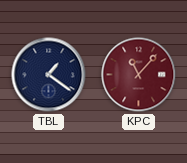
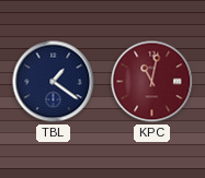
KPC: 11:07 -> 11:02 (152, 82)
